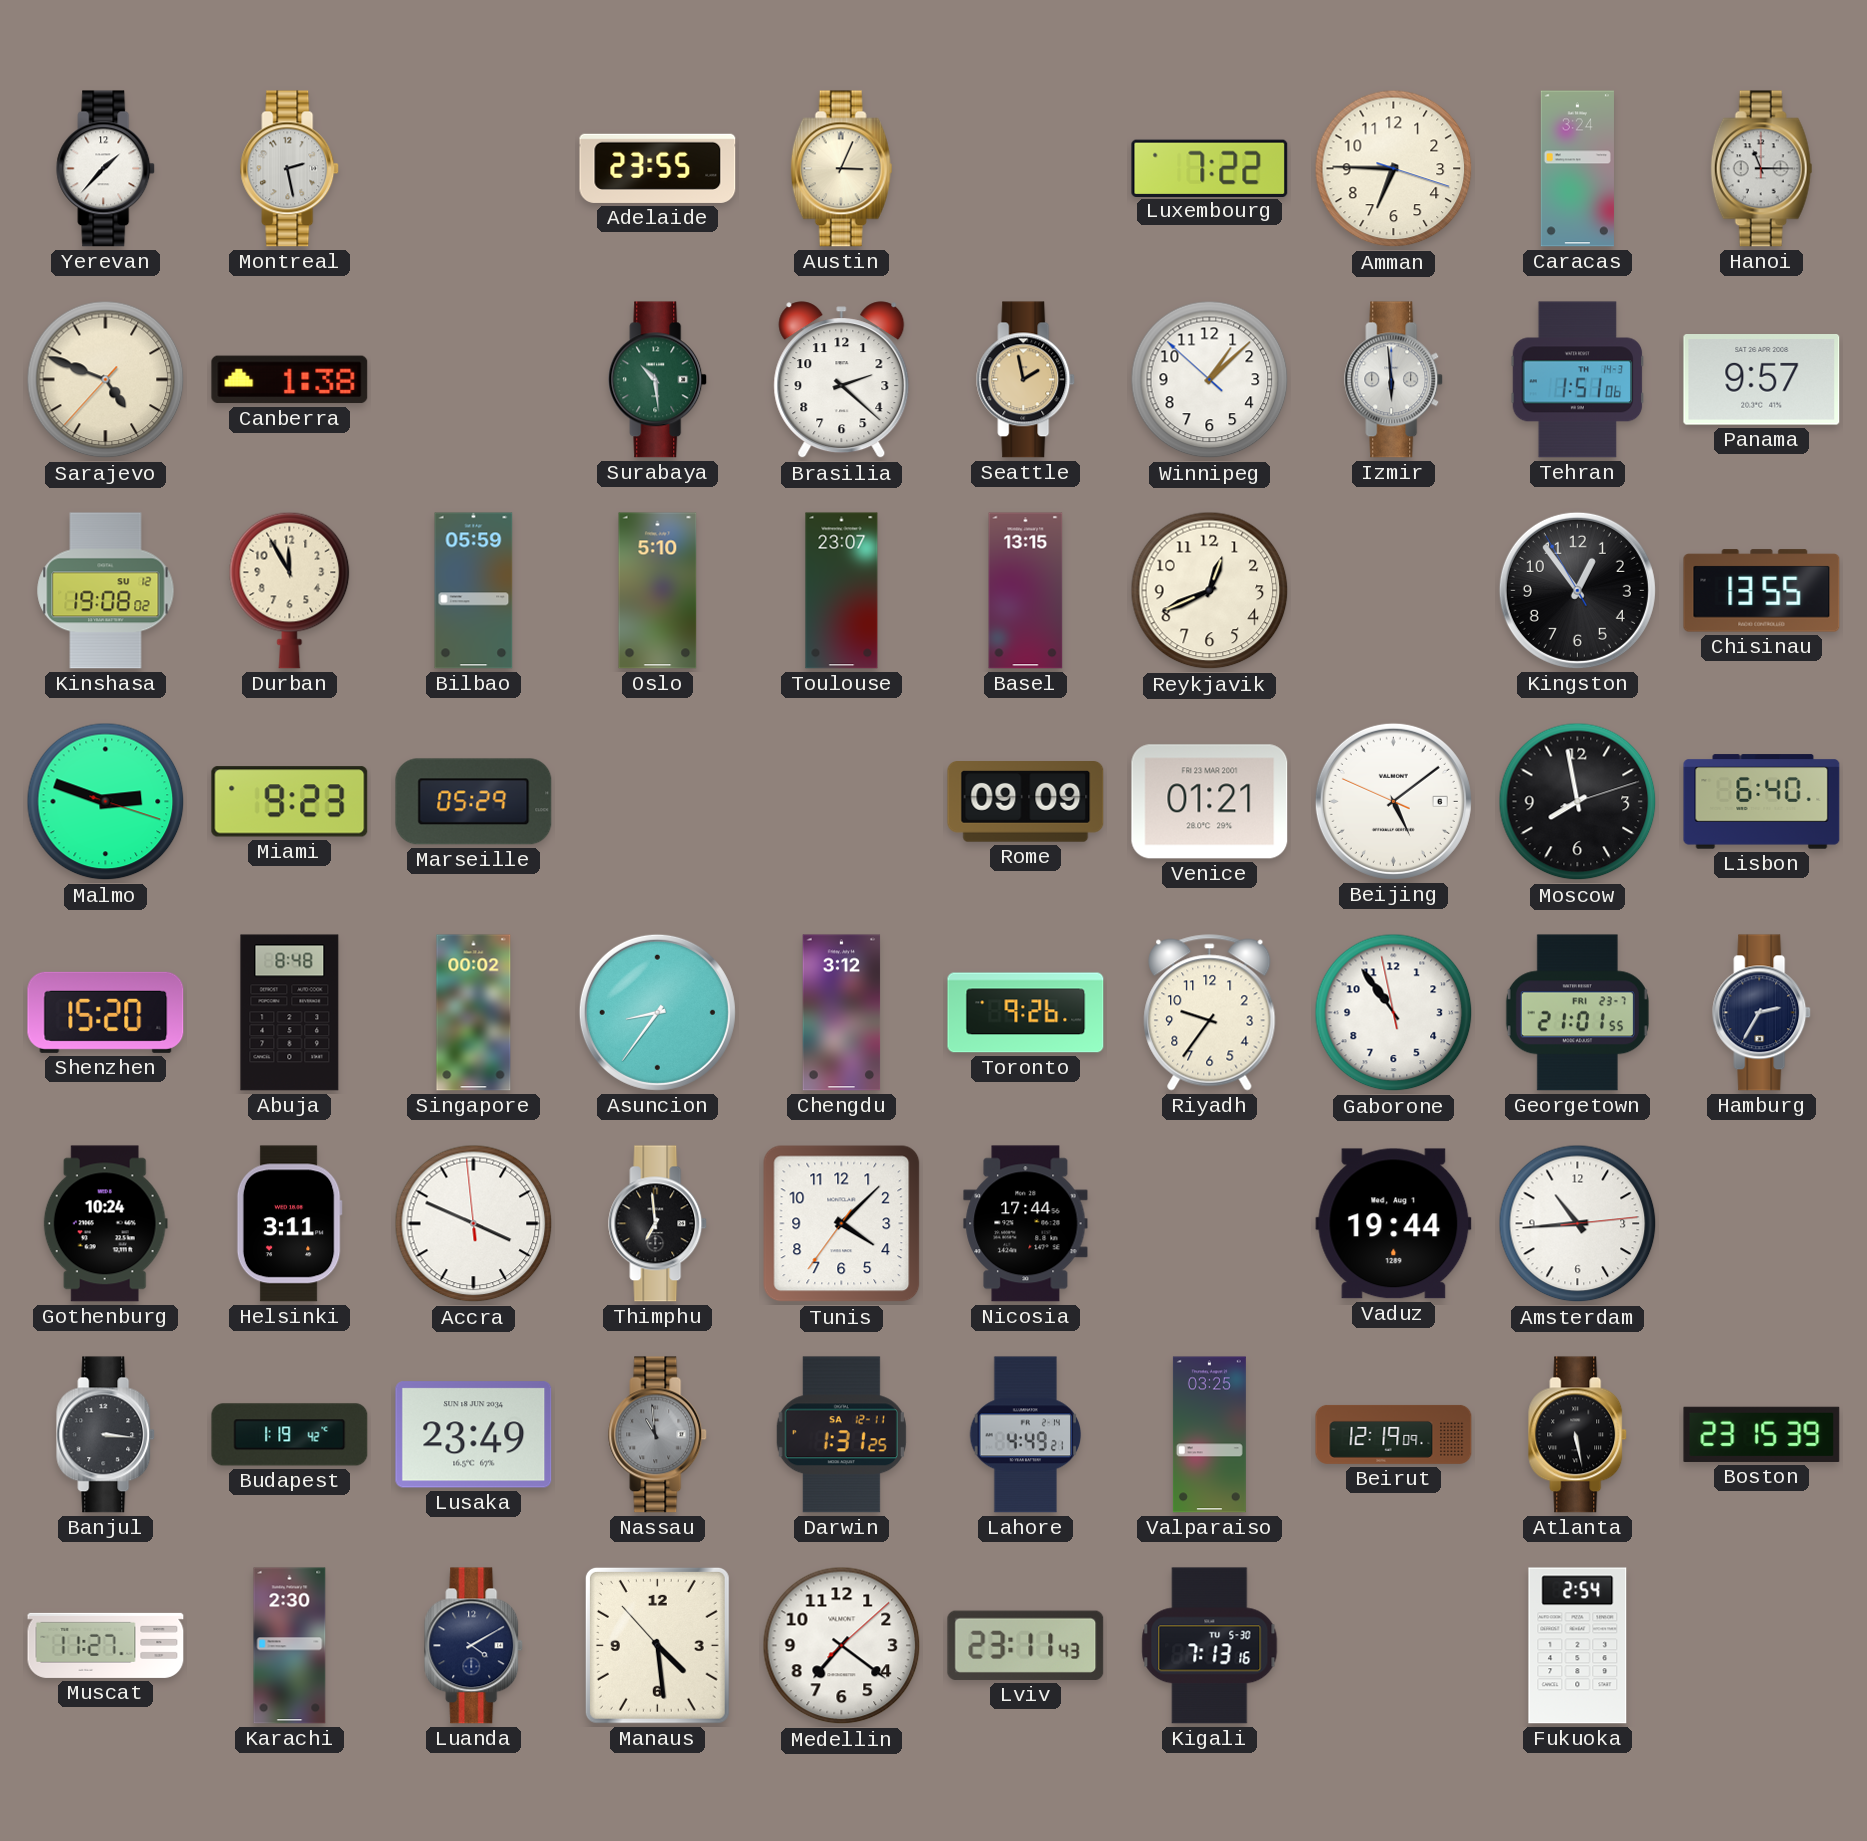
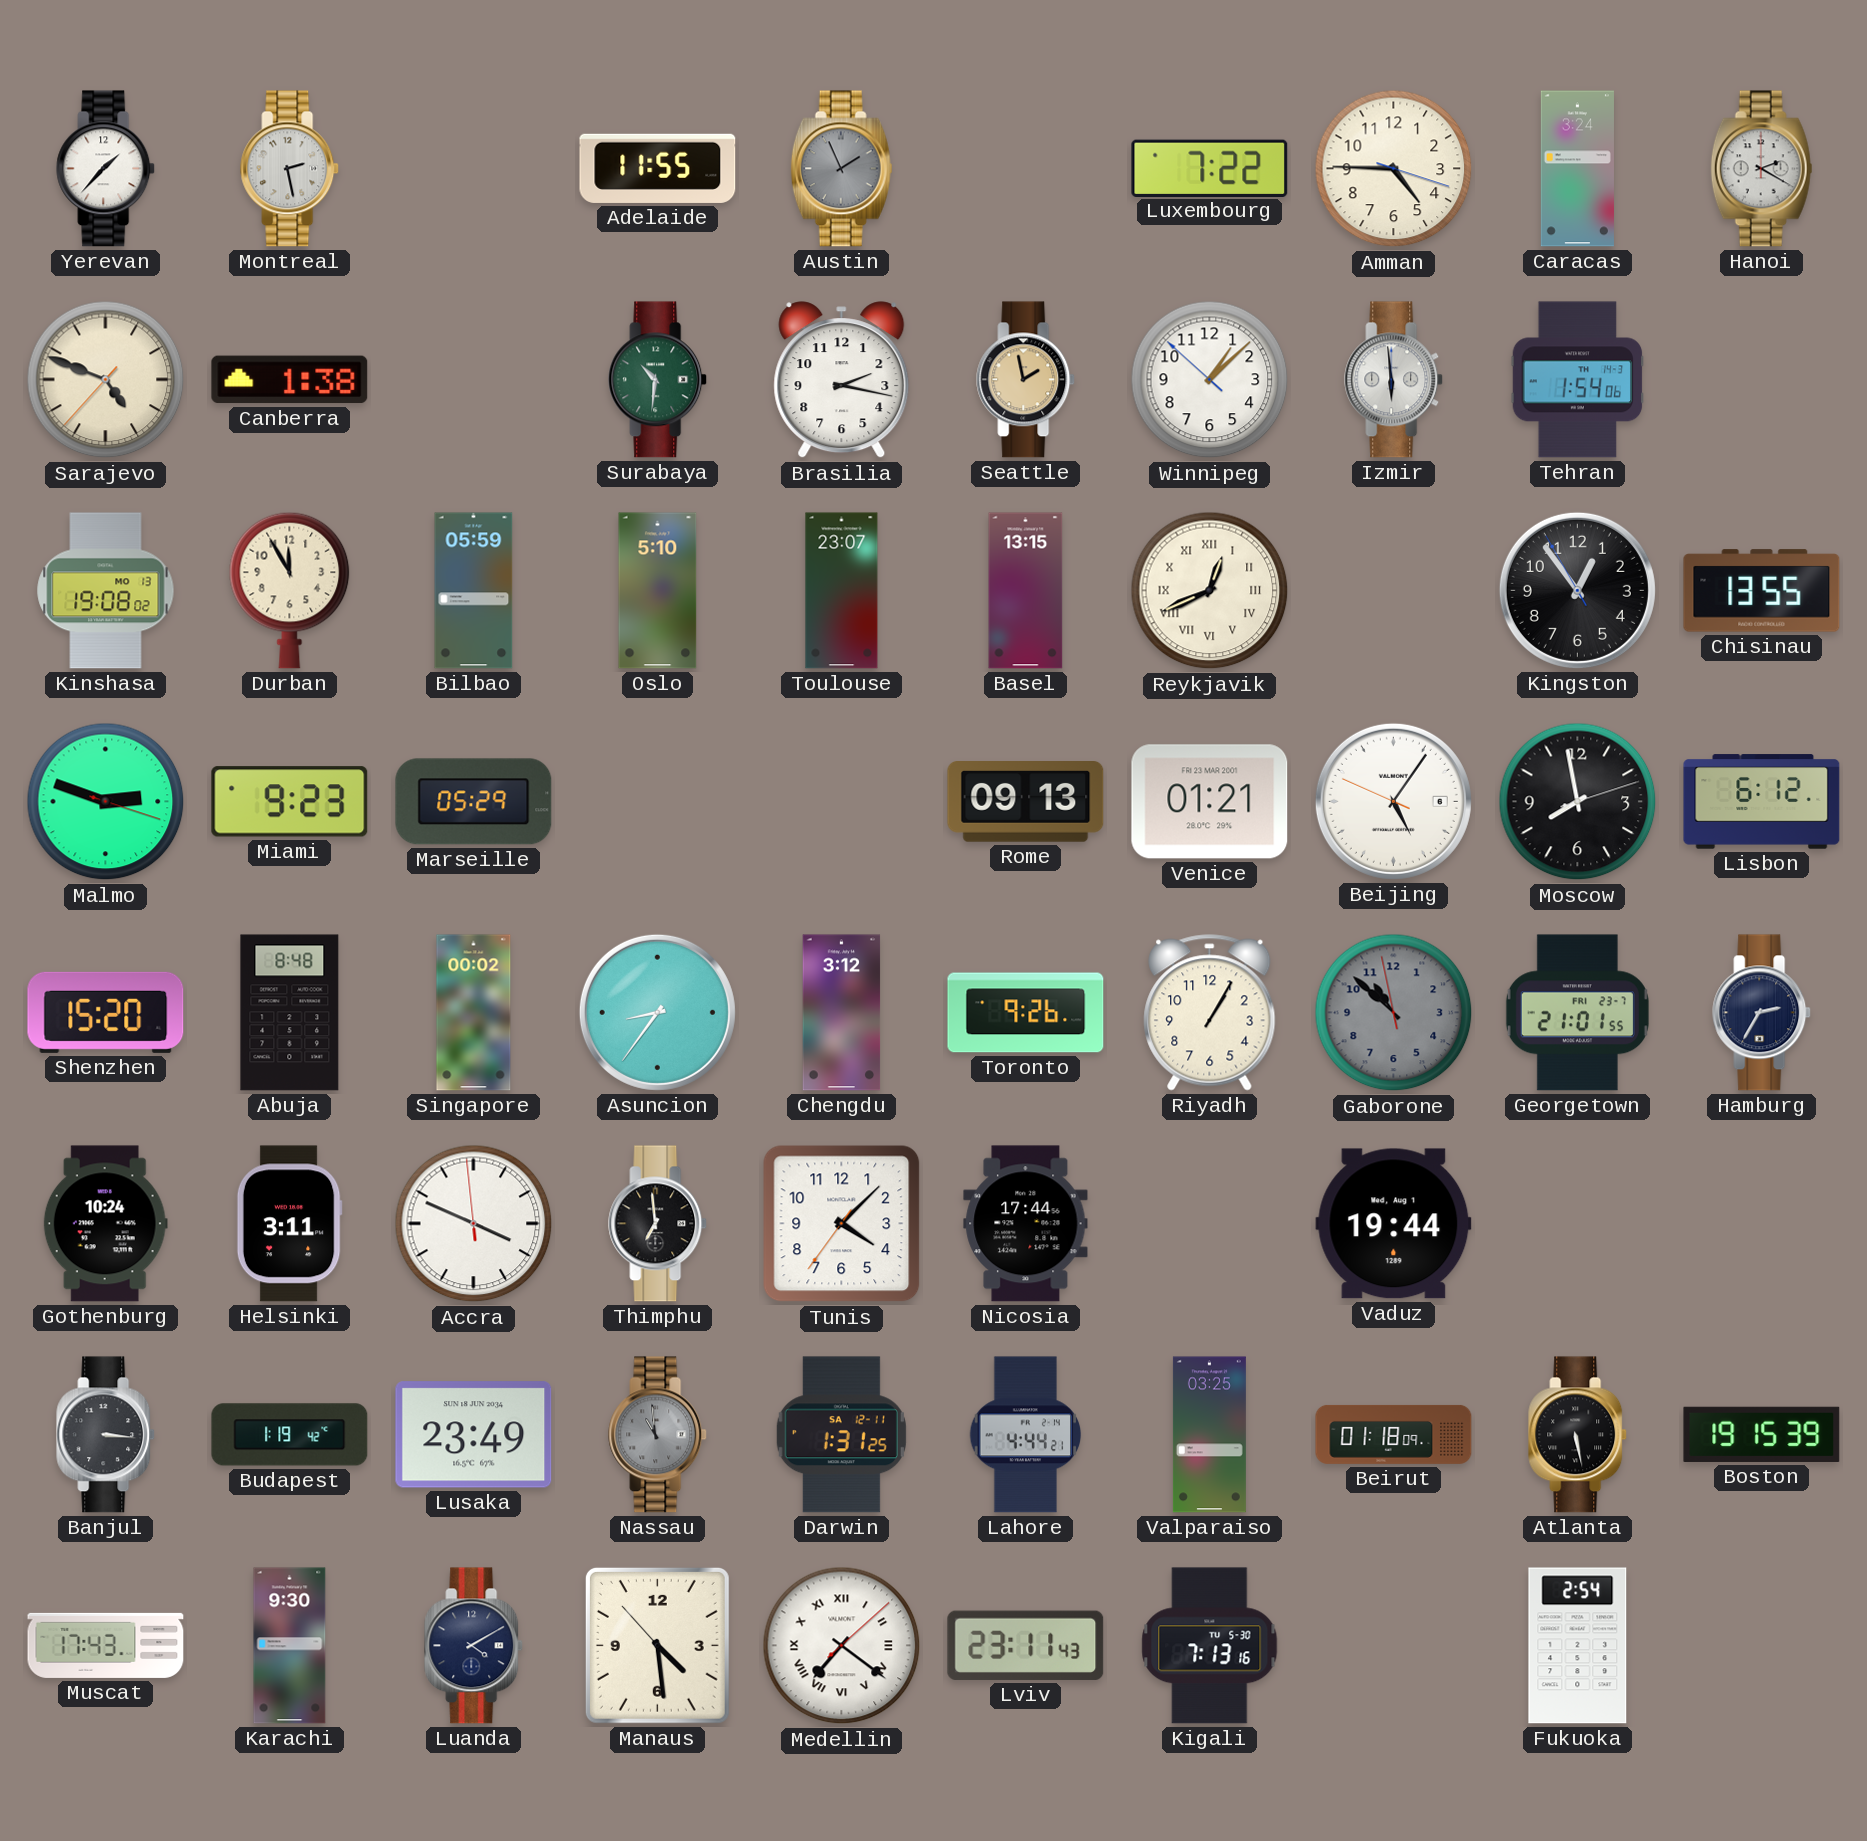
Adelaide: 23:55 -> 11:55 (658, 168)
Austin: 3:04 -> 1:56 (842, 169)
Austin dial: cream -> grey (842, 169)
Amman: 6:45 -> 4:45 (1394, 169)
Hanoi: 11:15 -> 2:20 (1762, 169)
Surabaya: 10:29 -> 10:31 (658, 380)
Brasilia: 2:22 -> 2:17 (842, 380)
Tehran: 1:51 -> 1:54 (1578, 380)
Panama: 9:57 -> none (1762, 380)
Kinshasa date: SU 12 -> MO 13 (106, 591)
Reykjavik numerals: Arabic -> Roman (1210, 591)
Rome: 09:09 -> 09:13 (1026, 802)
Beijing: 5:08 -> 5:05 (1393, 801)
Lisbon: 6:40 -> 6:12 (1762, 802)
Riyadh: 9:36 -> 1:05 (1210, 1013)
Gaborone: 10:53 -> 10:51 (1394, 1013)
Gaborone dial: white -> grey (1394, 1013)
Amsterdam: 10:44 -> none (1578, 1224)
Lahore: 4:49 -> 4:44 (1026, 1435)
Beirut: 12:19 -> 01:18 (1394, 1434)
Boston: 23:15 -> 19:15 (1762, 1434)
Muscat: 11:27 -> 17:43 (106, 1645)
Karachi: 2:30 -> 9:30 (290, 1646)
Medellin numerals: Arabic -> Roman (842, 1646)
